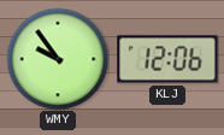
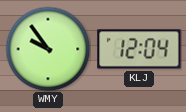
KLJ: 12:06 -> 12:04 (139, 49)
